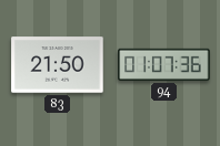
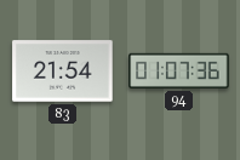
83: 21:50 -> 21:54 (63, 72)
